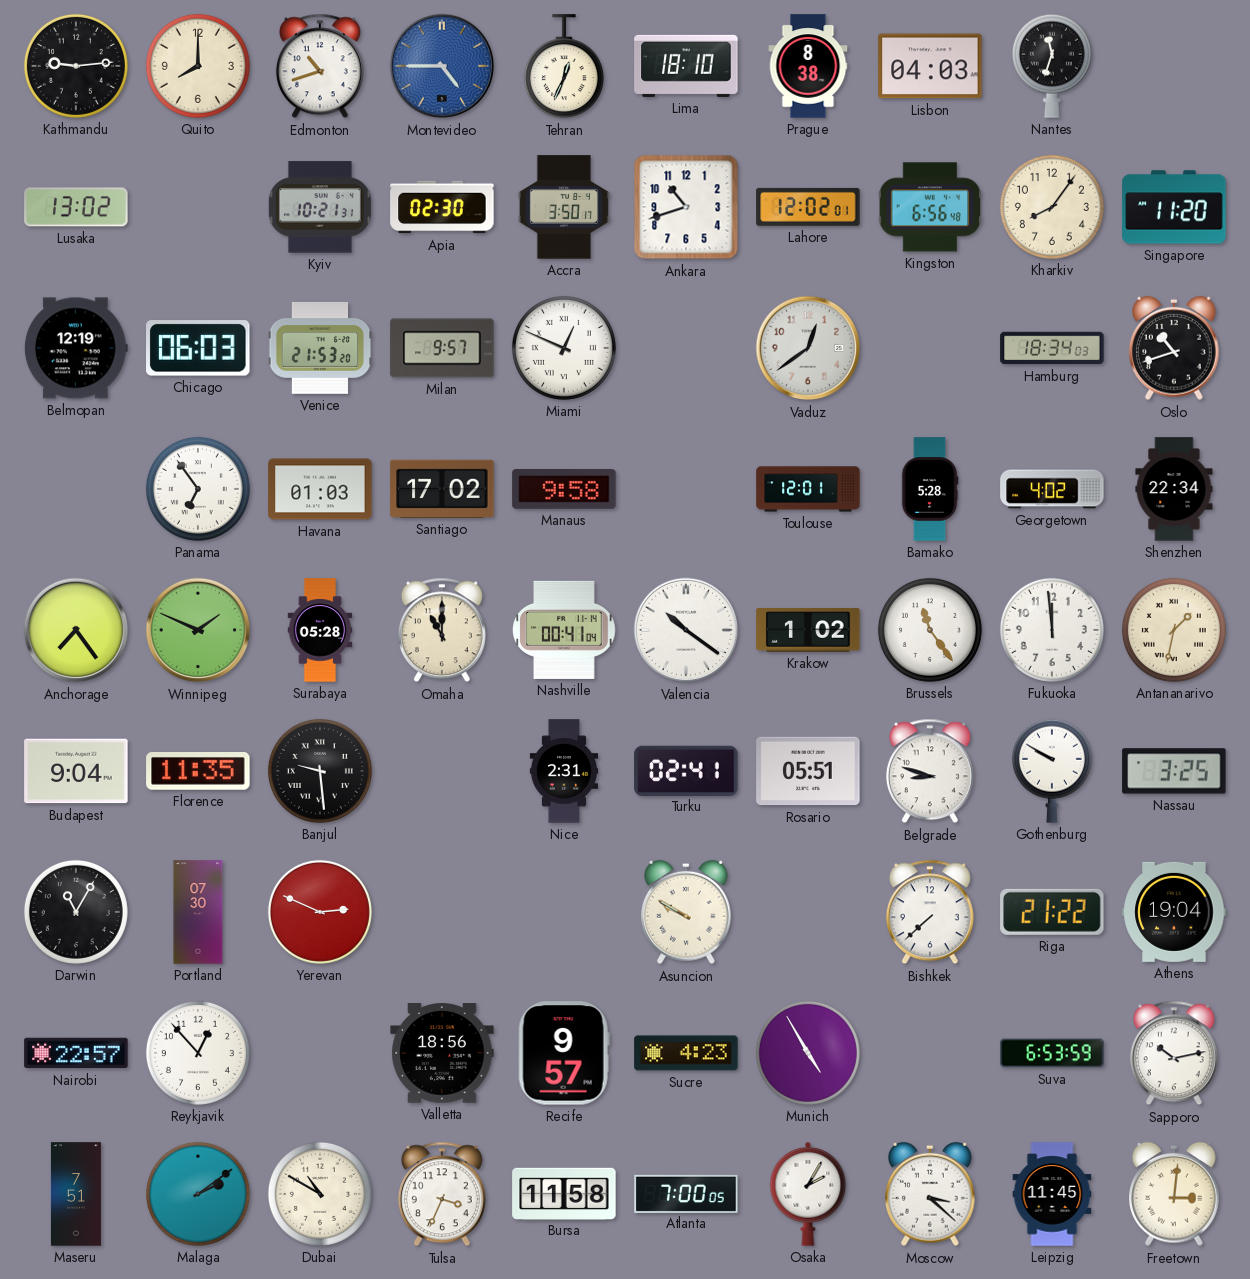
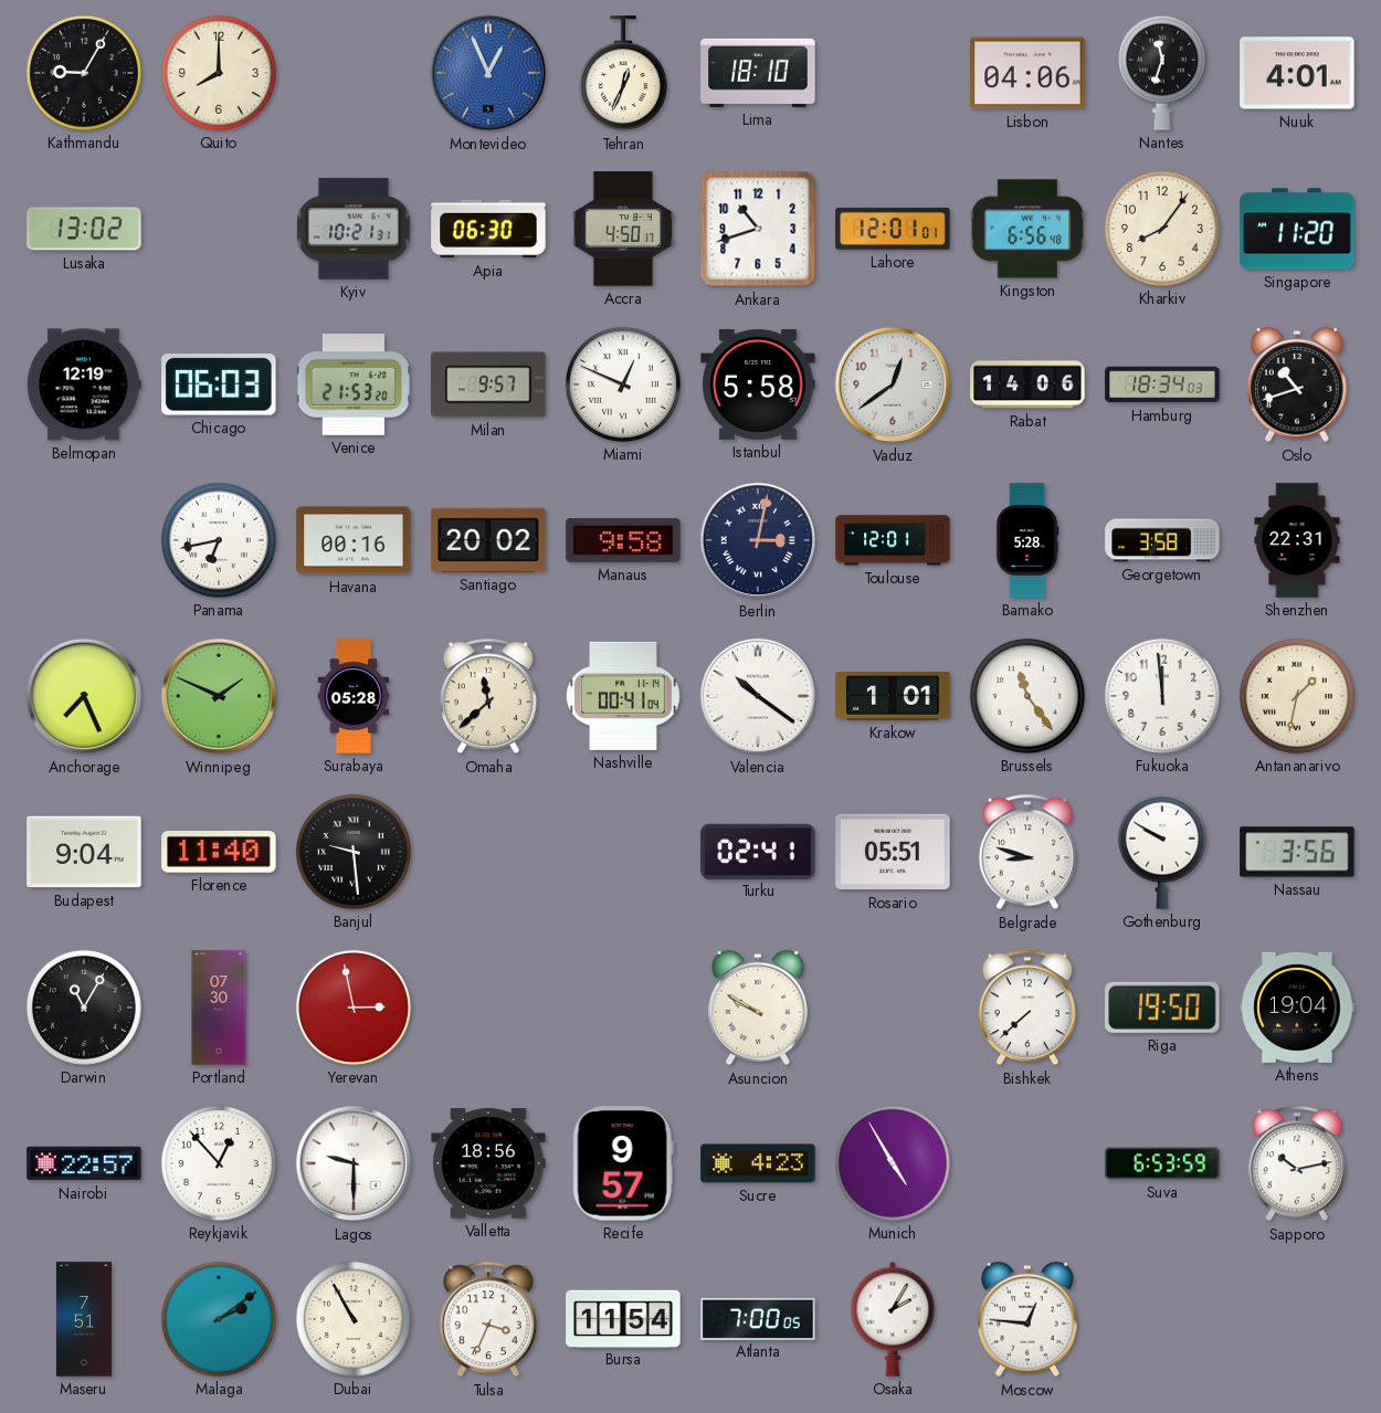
Kathmandu: 9:14 -> 9:05 (84, 73)
Edmonton: 10:42 -> none (320, 66)
Montevideo: 4:45 -> 12:56 (488, 73)
Prague: 8:38 -> none (808, 66)
Lisbon: 04:03 -> 04:06 (1027, 73)
Nuuk: none -> 4:01 (1297, 73)
Apia: 02:30 -> 06:30 (488, 229)
Accra: 3:50 -> 4:50 (623, 229)
Lahore: 12:02 -> 12:01 (893, 229)
Istanbul: none -> 5:58 (758, 384)
Rabat: none -> 14:06 (1027, 384)
Panama: 6:54 -> 6:43 (219, 540)
Havana: 01:03 -> 00:16 (354, 540)
Santiago: 17:02 -> 20:02 (488, 540)
Berlin: none -> 3:02 (758, 540)
Georgetown: 4:02 -> 3:58 (1162, 540)
Shenzhen: 22:34 -> 22:31 (1297, 540)
Anchorage: 7:24 -> 7:26 (84, 696)
Omaha: 11:00 -> 11:38 (488, 696)
Krakow: 1:02 -> 1:01 (893, 696)
Florence: 11:35 -> 11:40 (219, 853)
Nice: 2:31 -> none (564, 771)
Nassau: 3:25 -> 3:56 (1297, 852)
Yerevan: 2:49 -> 2:58 (354, 1008)
Riga: 21:22 -> 19:50 (1162, 1008)
Lagos: none -> 9:30 (354, 1163)
Dubai: 10:50 -> 10:55 (354, 1319)
Bursa: 11:58 -> 11:54 (623, 1318)
Moscow: 3:22 -> 12:46 (1029, 1319)
Leipzig: 11:45 -> none (1052, 1194)
Freetown: 3:01 -> none (1175, 1194)
